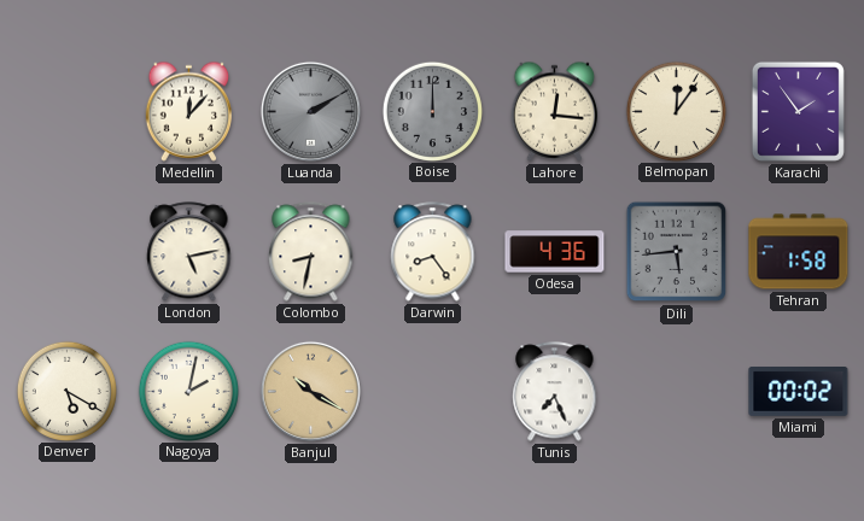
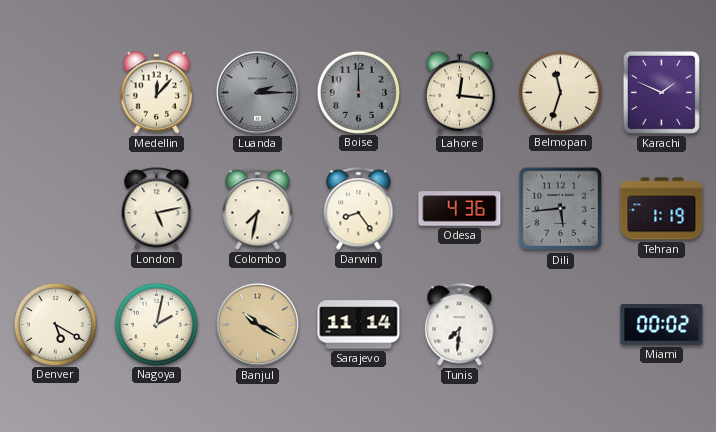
Luanda: 2:10 -> 2:15 (257, 92)
Belmopan: 12:06 -> 11:33 (560, 92)
Karachi: 1:54 -> 1:49 (661, 92)
Colombo: 8:32 -> 7:32 (258, 209)
Tehran: 1:58 -> 1:19 (662, 209)
Sarajevo: none -> 11:14 (359, 325)
Tunis: 7:26 -> 7:31 (460, 325)
